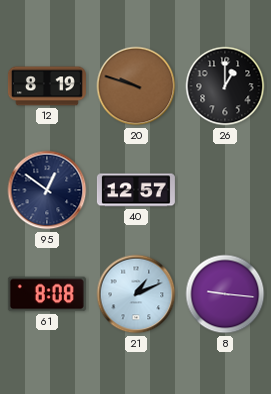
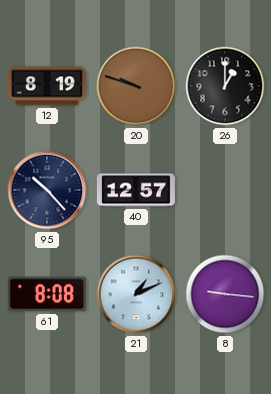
95: 12:51 -> 10:23 (47, 190)
